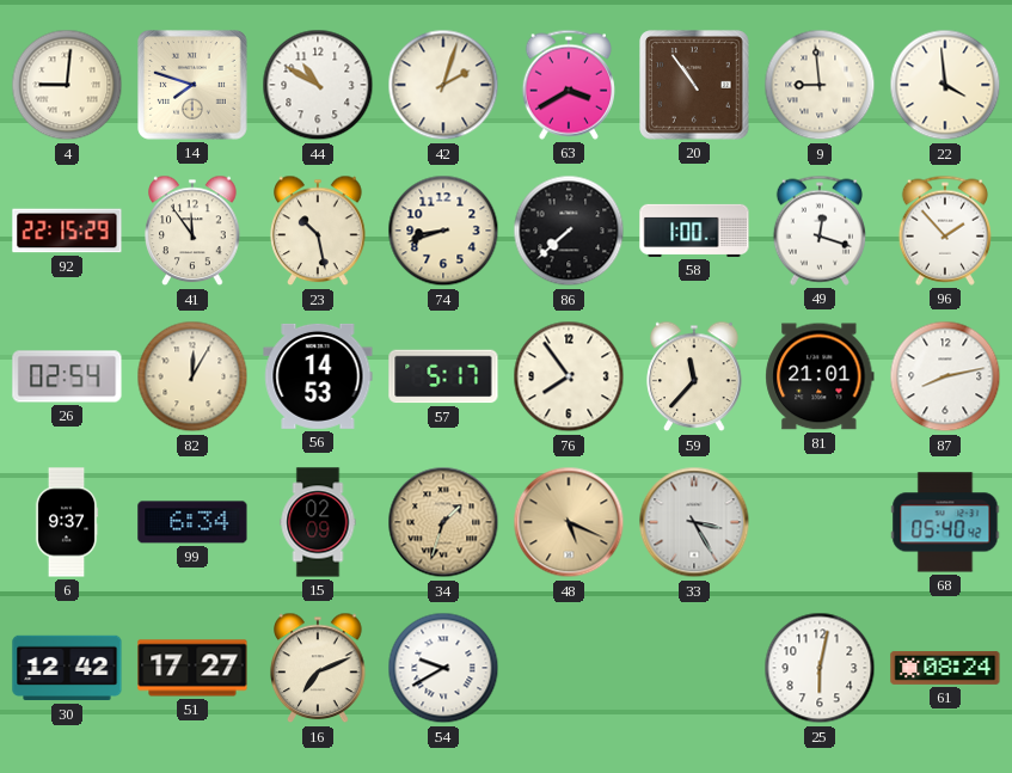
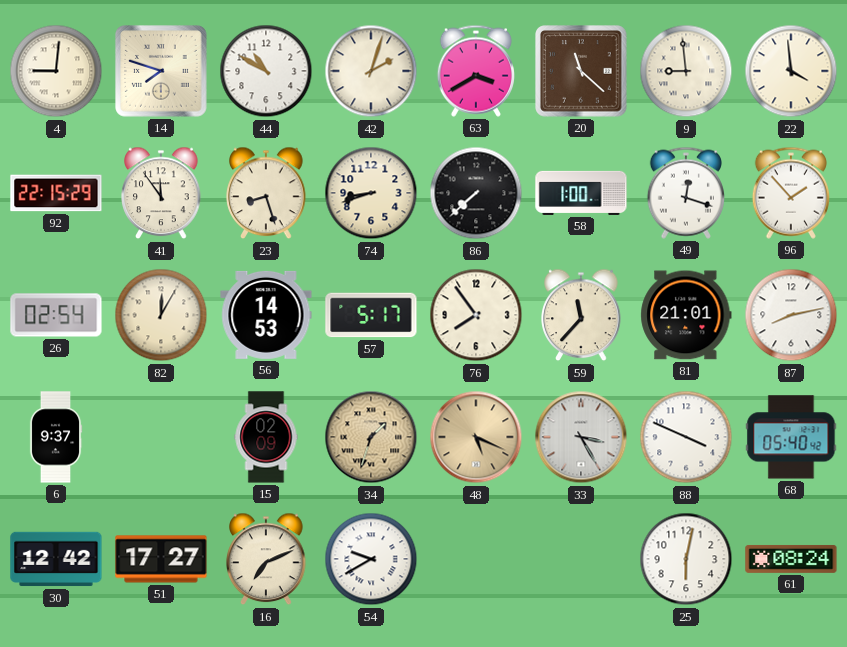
20: 10:54 -> 11:22 (581, 71)
23: 10:28 -> 8:27 (266, 193)
99: 6:34 -> none (192, 522)
88: none -> 3:49 (686, 437)
